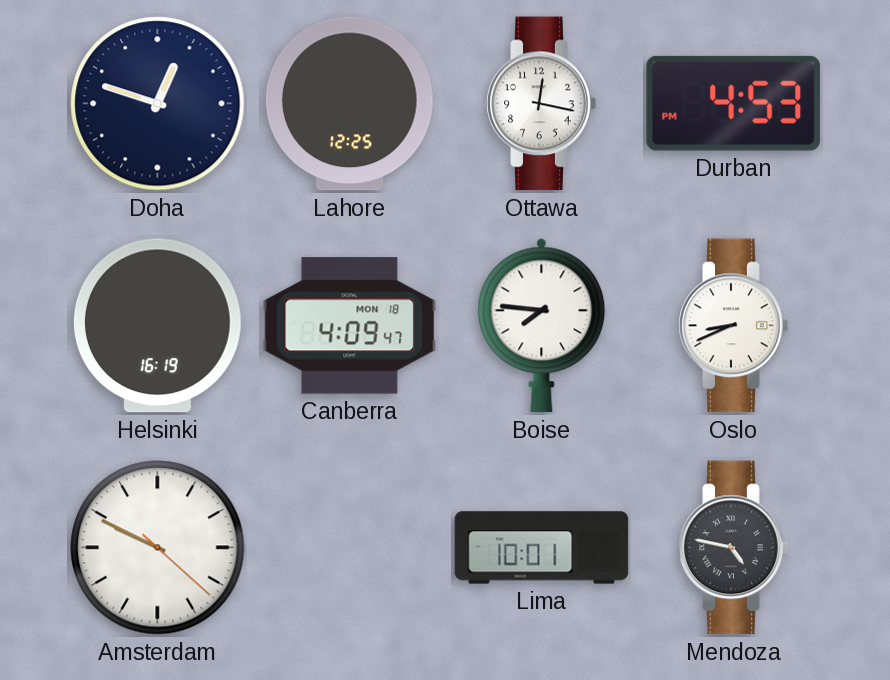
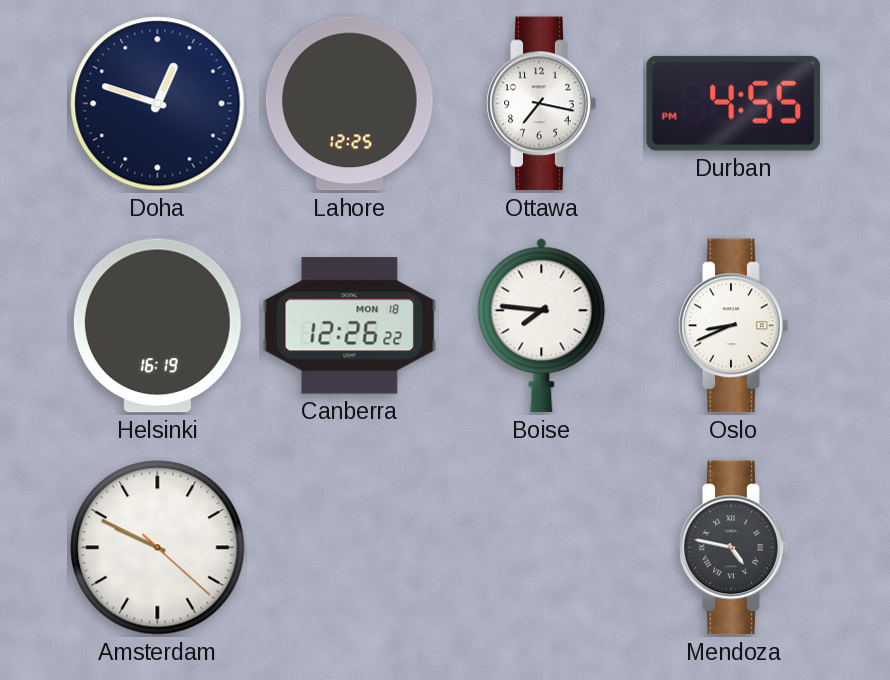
Ottawa: 12:17 -> 7:17 (542, 104)
Durban: 4:53 -> 4:55 (733, 103)
Canberra: 4:09 -> 12:26 (350, 326)
Lima: 10:01 -> none (542, 548)
